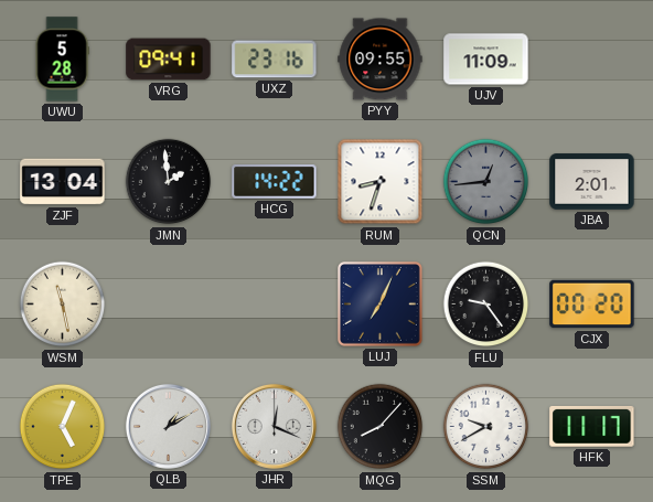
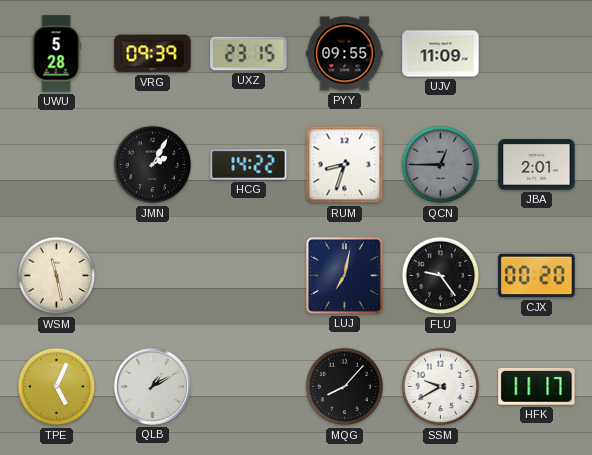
VRG: 09:41 -> 09:39 (153, 54)
UXZ: 23:16 -> 23:15 (249, 54)
ZJF: 13:04 -> none (63, 182)
JMN: 1:59 -> 2:05 (153, 165)
QCN: 12:44 -> 12:45 (441, 165)
LUJ: 7:04 -> 7:02 (345, 276)
JHR: 12:19 -> none (274, 426)
